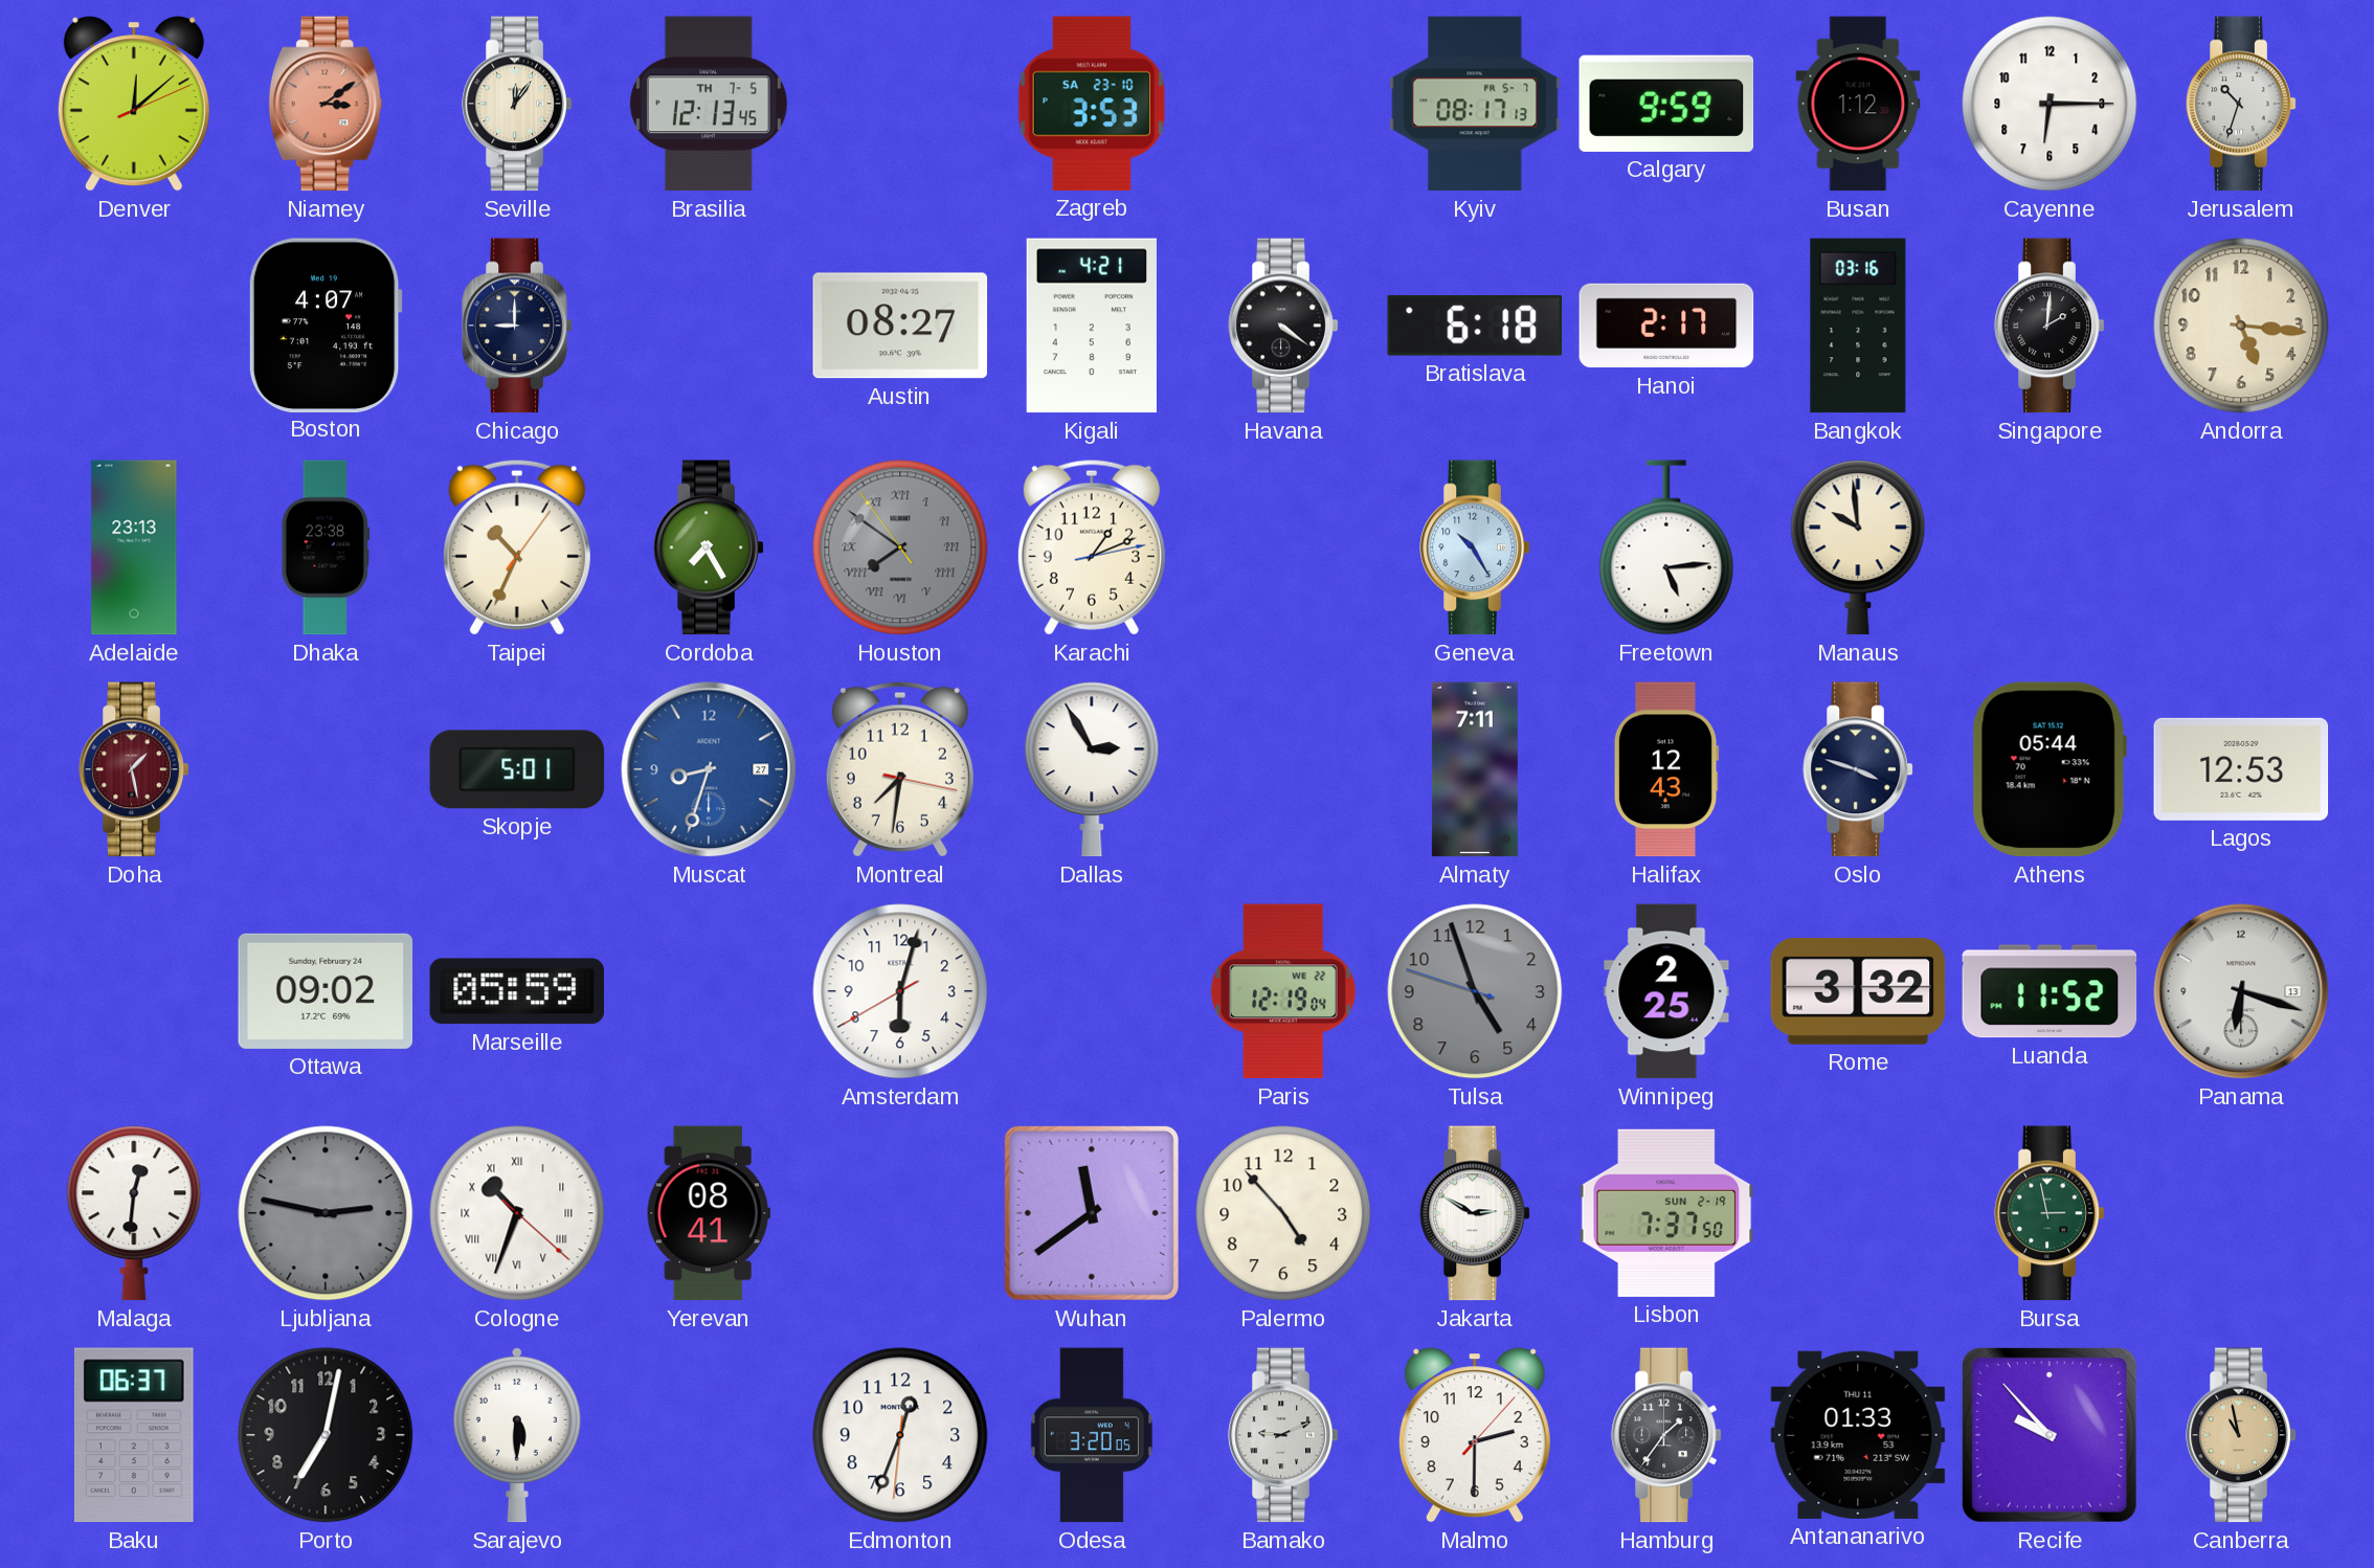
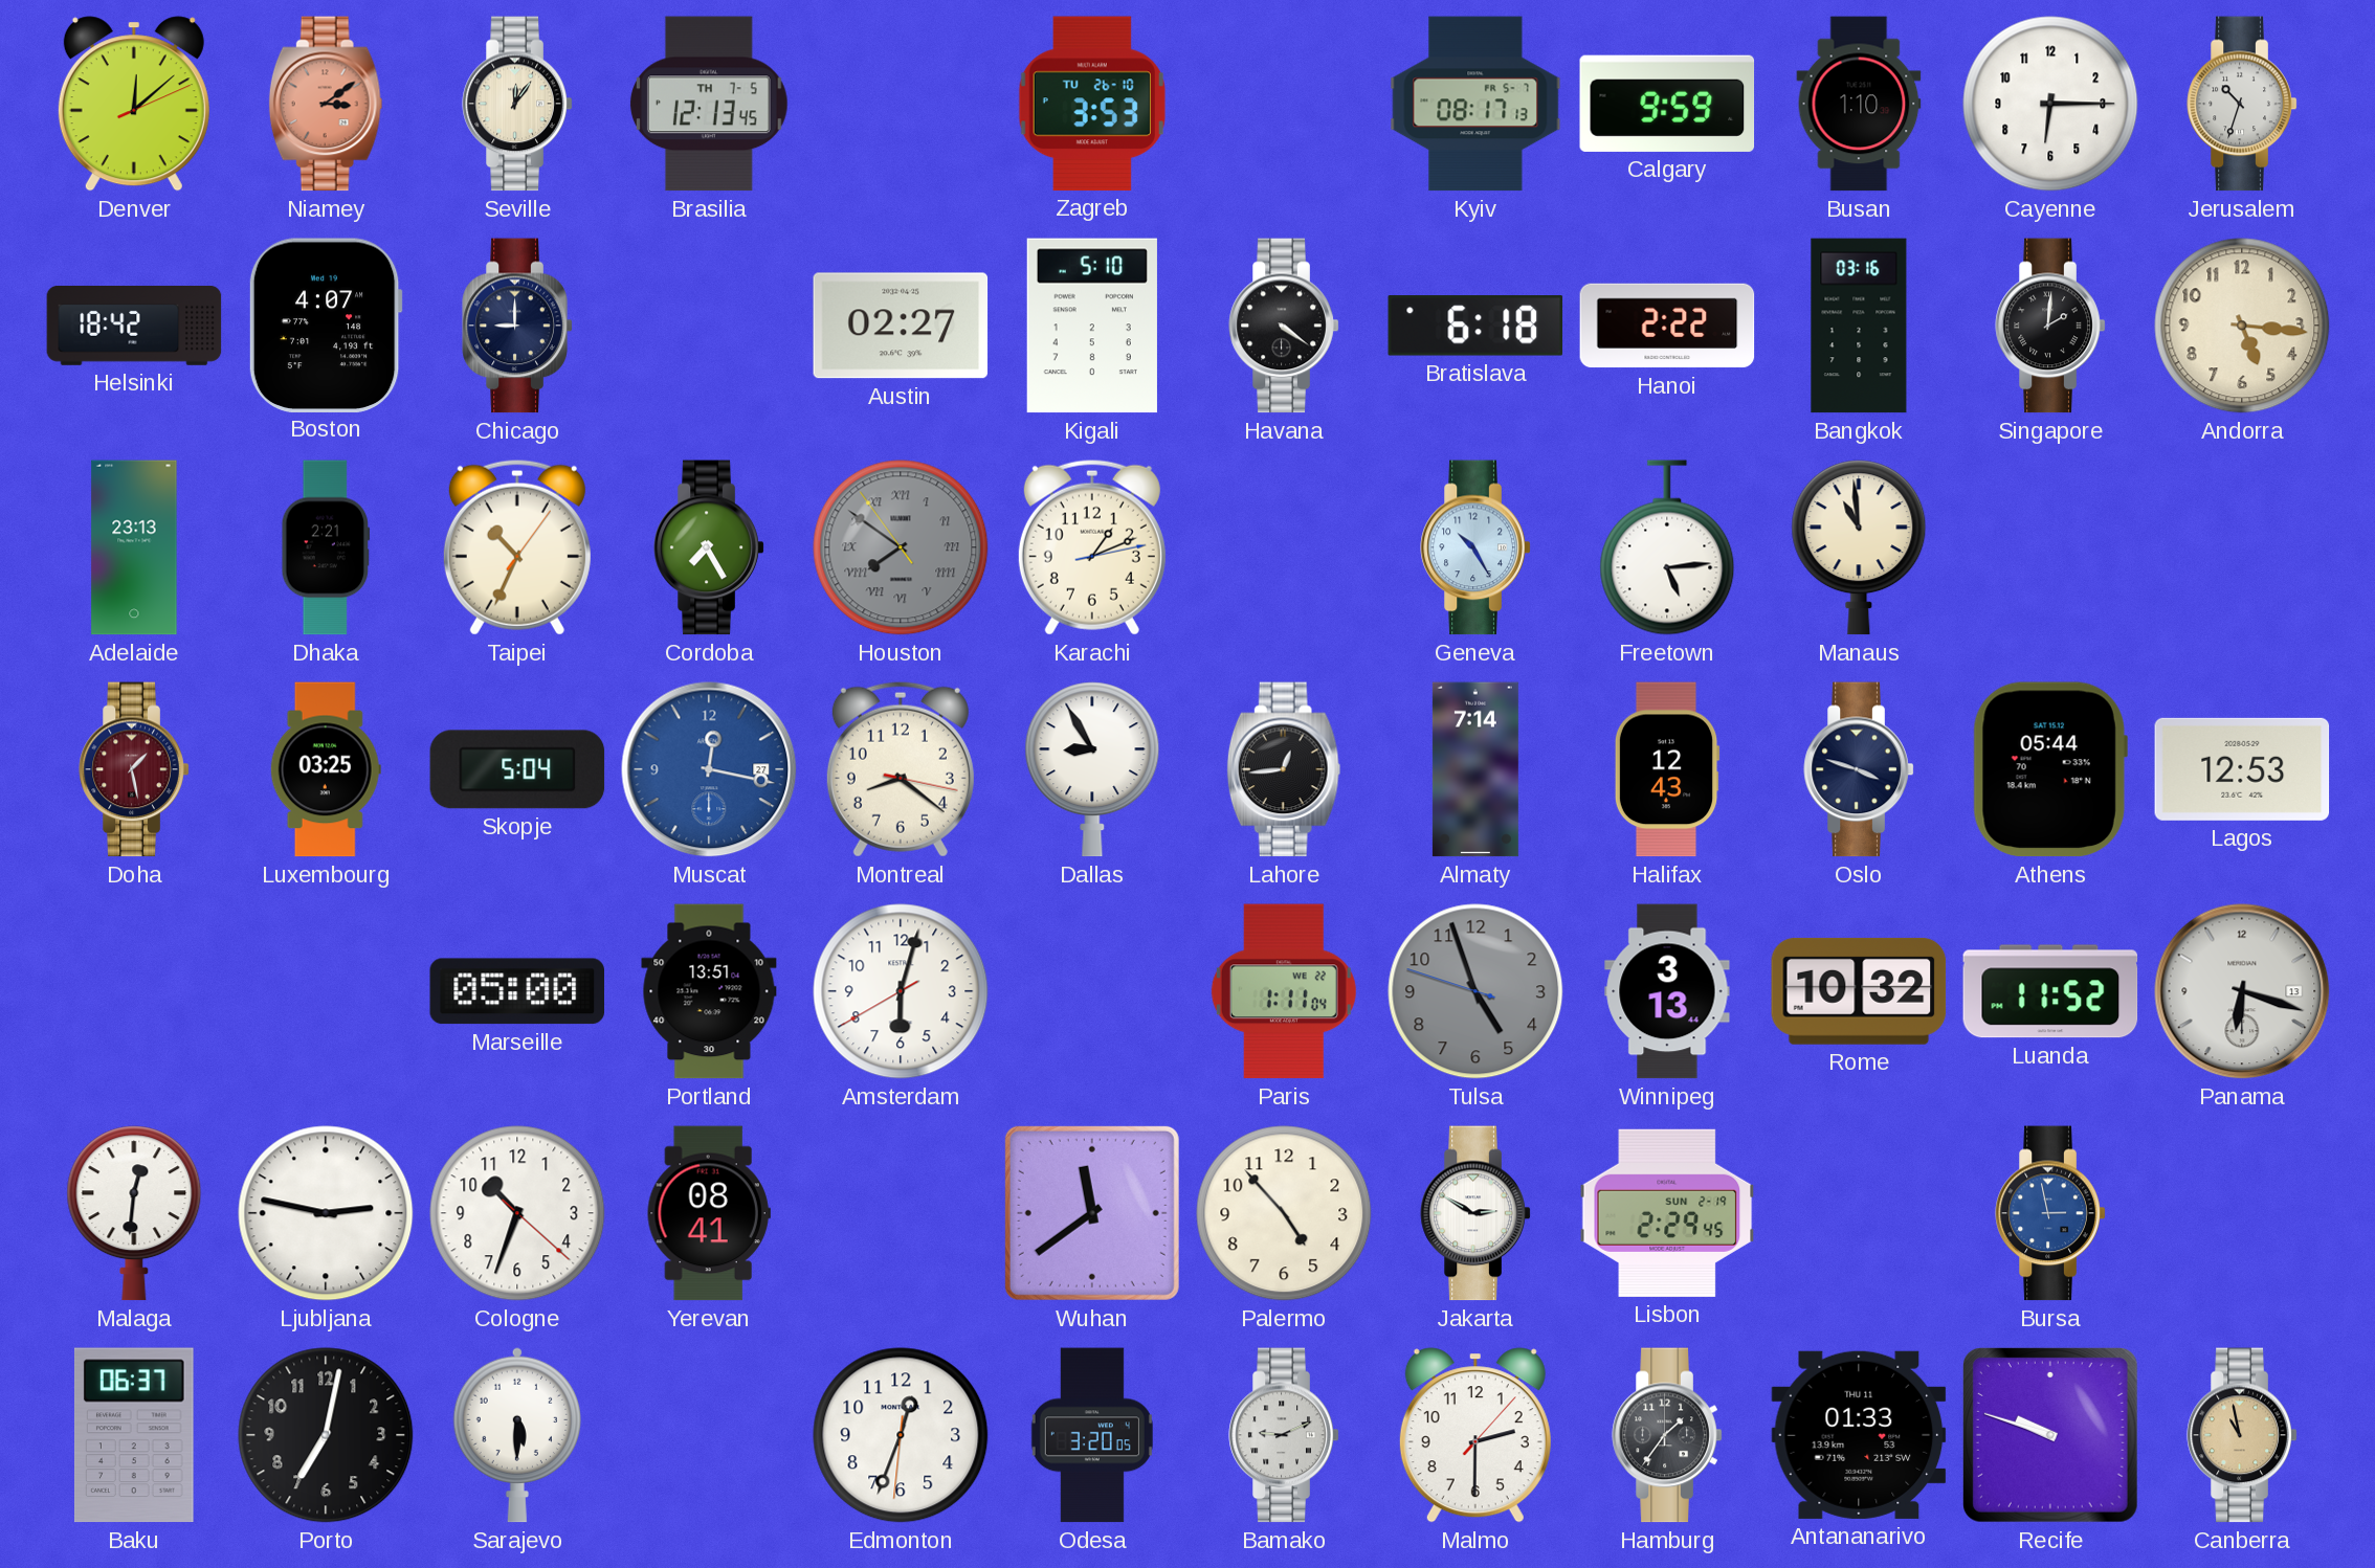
Zagreb date: SA 23-10 -> TU 26-10 (1092, 104)
Busan: 1:12 -> 1:10 (1859, 104)
Helsinki: none -> 18:42 (134, 326)
Austin: 08:27 -> 02:27 (901, 326)
Kigali: 4:21 -> 5:10 (1092, 326)
Hanoi: 2:17 -> 2:22 (1667, 326)
Dhaka: 23:38 -> 2:21 (326, 547)
Manaus: 9:59 -> 10:59 (1859, 547)
Luxembourg: none -> 03:25 (326, 769)
Skopje: 5:01 -> 5:04 (517, 769)
Muscat: 8:33 -> 12:17 (709, 769)
Montreal: 7:31 -> 8:21 (901, 769)
Dallas: 2:55 -> 8:55 (1092, 769)
Lahore: none -> 12:44 (1284, 769)
Almaty: 7:11 -> 7:14 (1475, 769)
Ottawa: 09:02 -> none (326, 991)
Marseille: 05:59 -> 05:00 (516, 991)
Portland: none -> 13:51 (709, 991)
Paris: 12:19 -> 1:11 (1284, 991)
Winnipeg: 2:25 -> 3:13 (1667, 991)
Rome: 3:32 -> 10:32 (1859, 991)
Ljubljana dial: grey -> white (326, 1213)
Cologne numerals: Roman -> Arabic (517, 1213)
Lisbon: 7:37 -> 2:29 (1667, 1213)
Bursa dial: green -> blue (2050, 1213)
Recife: 9:53 -> 9:48 (2050, 1435)
